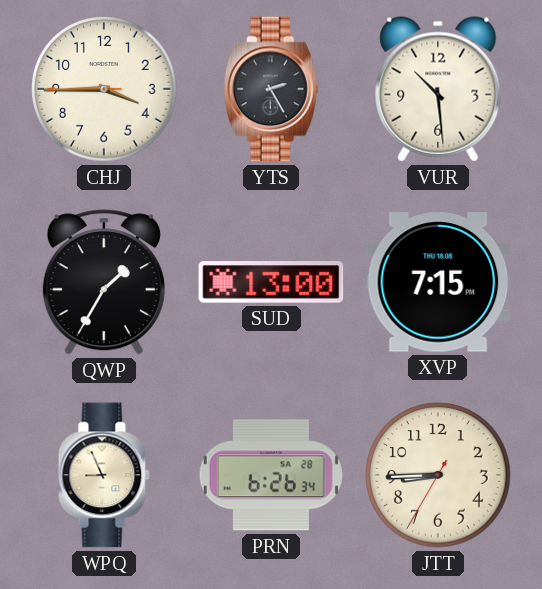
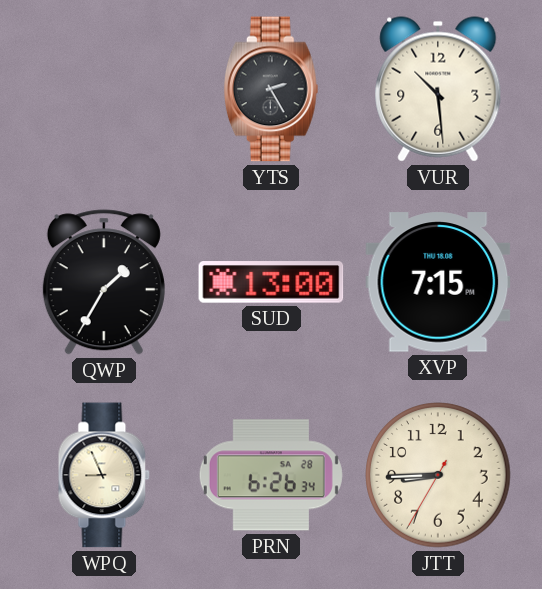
CHJ: 3:44 -> none (104, 89)
